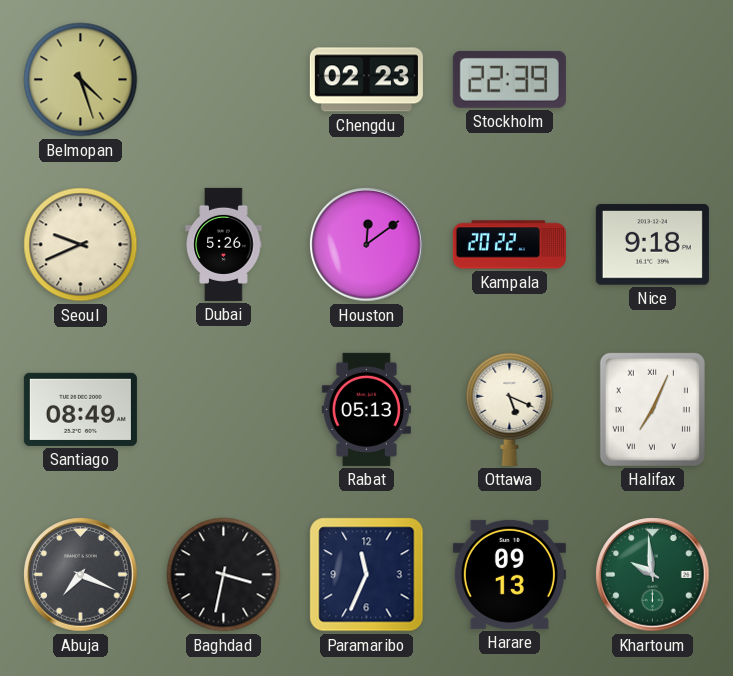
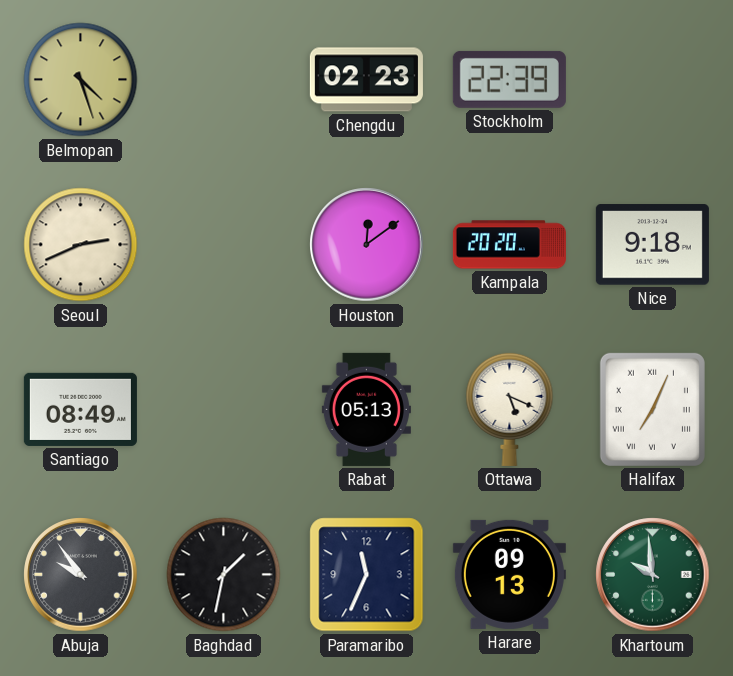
Seoul: 9:41 -> 2:41 (81, 245)
Dubai: 5:26 -> none (224, 244)
Kampala: 20:22 -> 20:20 (509, 245)
Abuja: 7:19 -> 9:54 (81, 575)
Baghdad: 3:32 -> 1:32 (224, 575)
